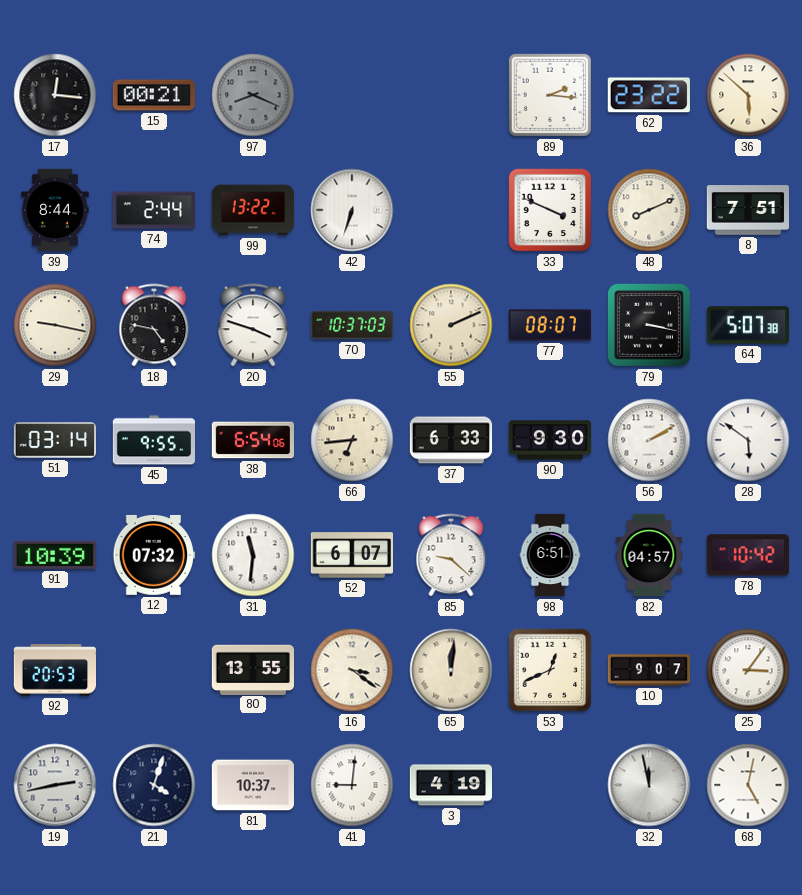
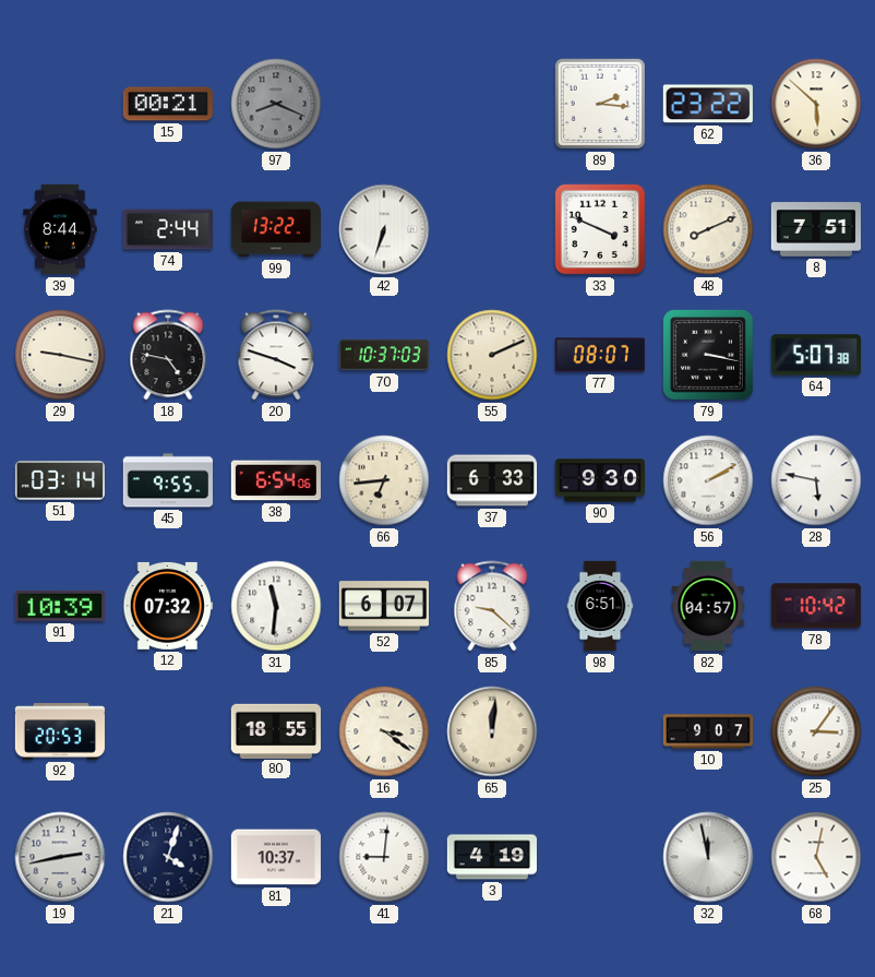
17: 12:16 -> none (55, 95)
28: 5:51 -> 5:47 (816, 480)
80: 13:55 -> 18:55 (275, 730)
53: 12:41 -> none (550, 670)
